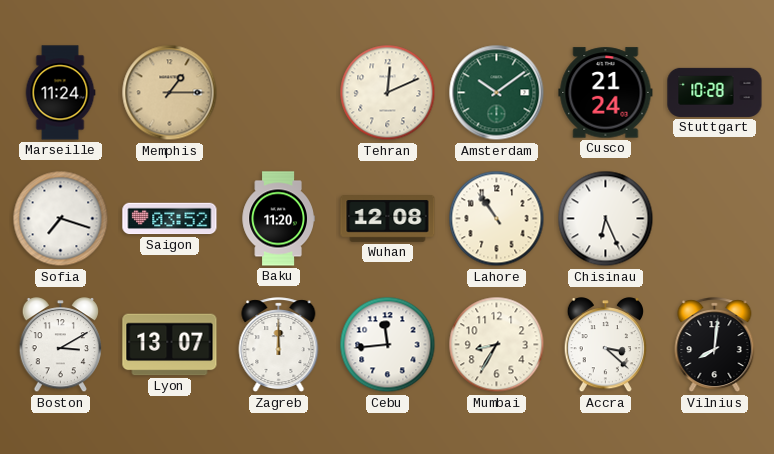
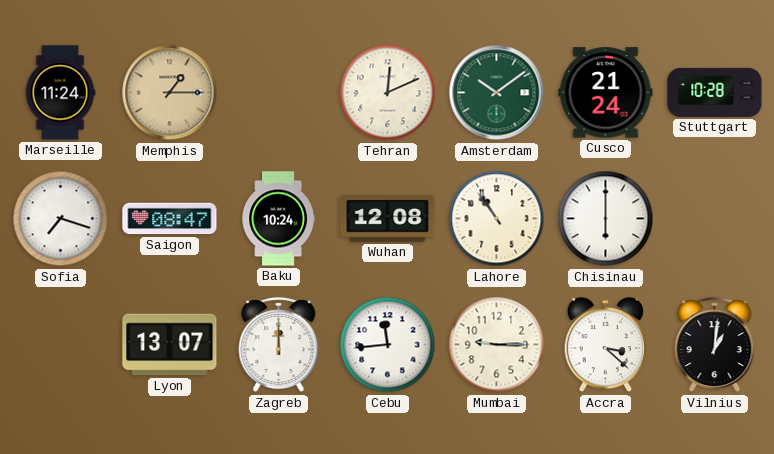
Saigon: 03:52 -> 08:47 (170, 219)
Baku: 11:20 -> 10:24 (278, 219)
Chisinau: 6:26 -> 6:00 (606, 219)
Boston: 3:10 -> none (60, 345)
Mumbai: 8:35 -> 9:15 (497, 345)
Vilnius: 8:01 -> 1:01 (715, 345)
